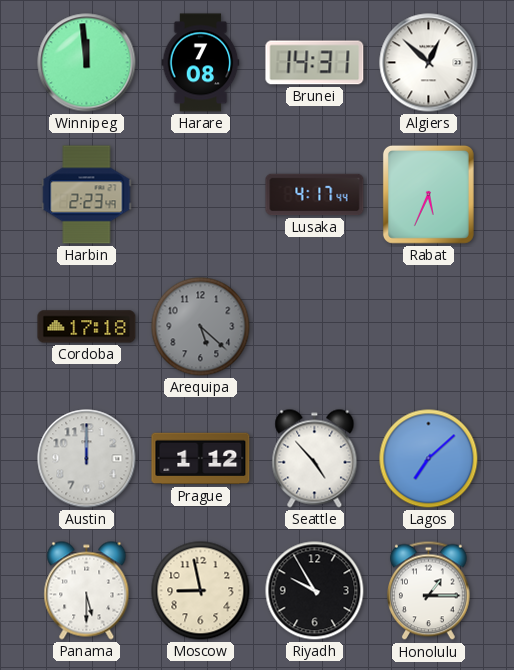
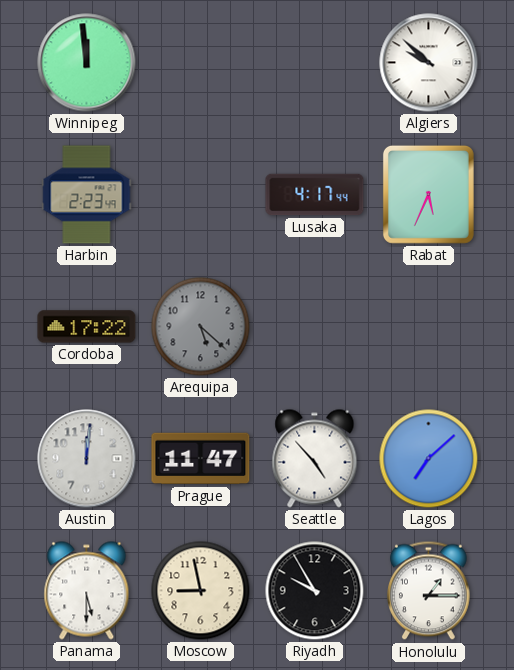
Harare: 7:08 -> none (201, 63)
Brunei: 14:31 -> none (315, 63)
Algiers: 12:52 -> 9:52 (429, 63)
Cordoba: 17:18 -> 17:22 (87, 327)
Austin: 12:00 -> 12:01 (87, 459)
Prague: 1:12 -> 11:47 (201, 459)
